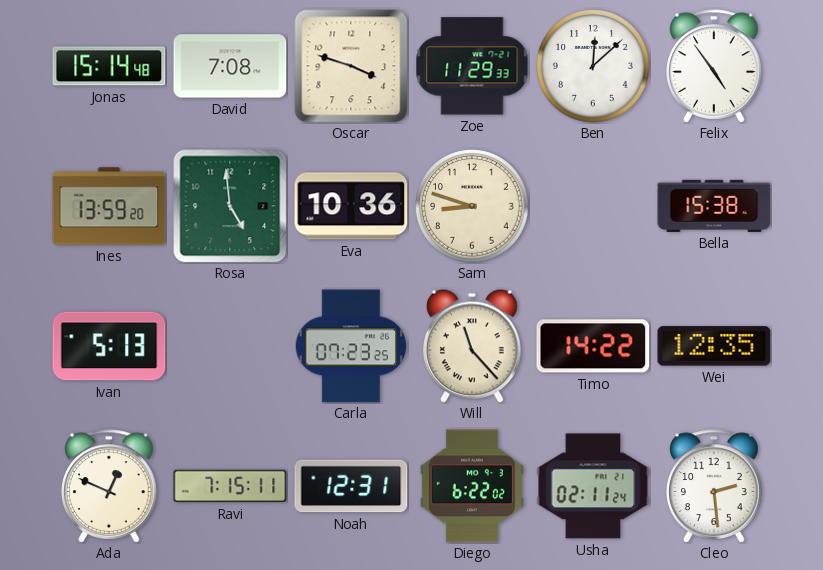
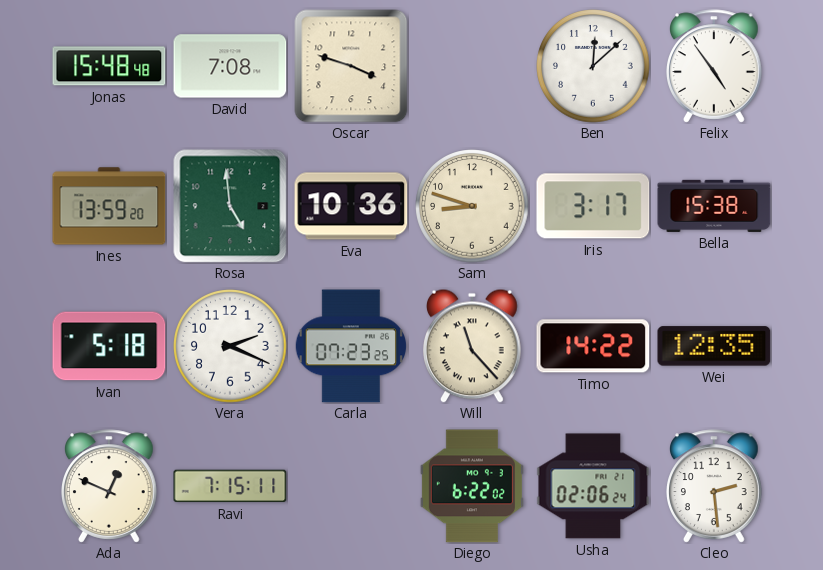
Jonas: 15:14 -> 15:48 (109, 66)
Zoe: 11:29 -> none (472, 66)
Iris: none -> 3:17 (593, 206)
Ivan: 5:13 -> 5:18 (109, 346)
Vera: none -> 2:19 (230, 346)
Noah: 12:31 -> none (351, 486)
Usha: 02:11 -> 02:06 (593, 486)
